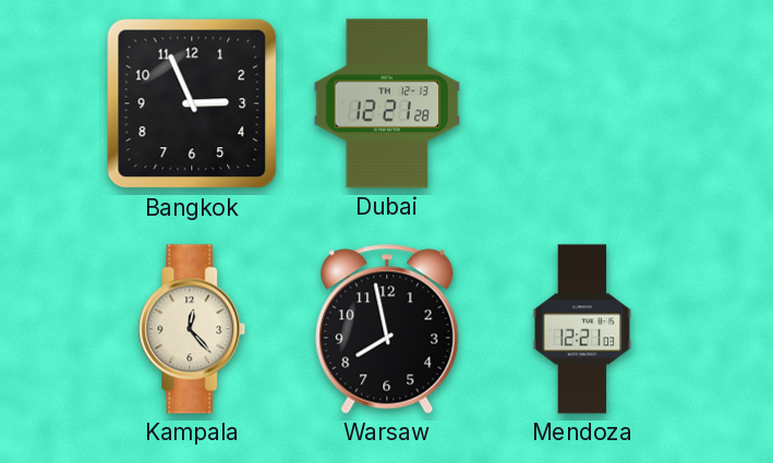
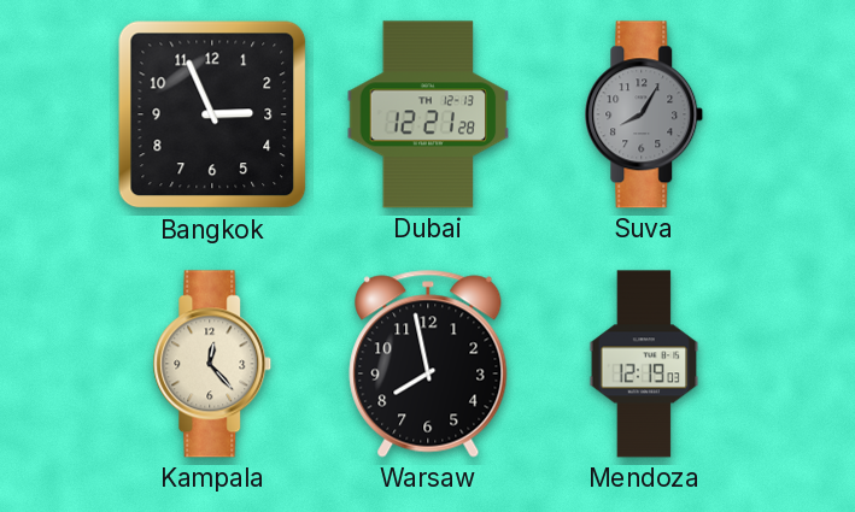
Suva: none -> 8:05 (644, 114)
Mendoza: 12:21 -> 12:19 (644, 364)
